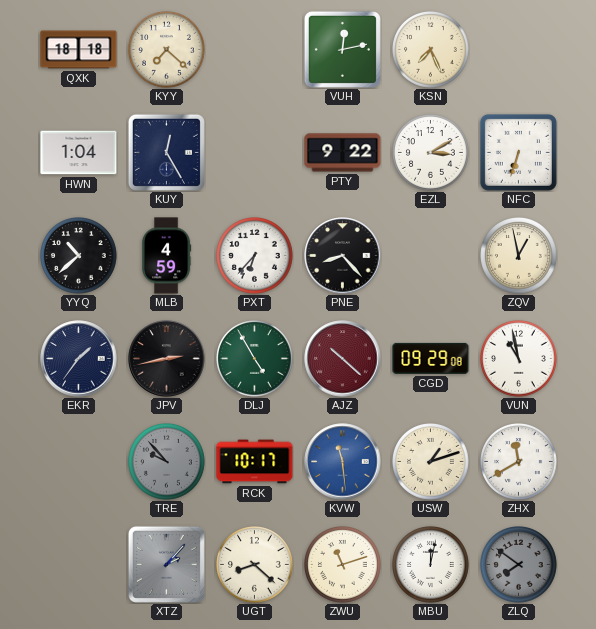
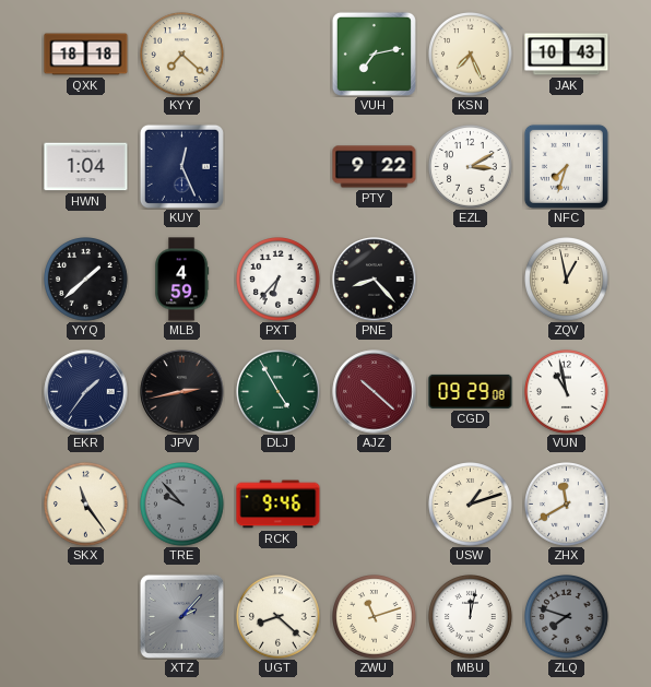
VUH: 12:13 -> 7:13 (374, 54)
JAK: none -> 10:43 (567, 55)
KUY: 12:25 -> 12:26 (181, 166)
NFC: 6:33 -> 7:33 (566, 166)
YYQ: 10:38 -> 1:38 (86, 280)
SKX: none -> 11:24 (86, 505)
RCK: 10:17 -> 9:46 (279, 505)
KVW: 11:29 -> none (343, 462)
ZLQ: 7:51 -> 7:48 (567, 617)
